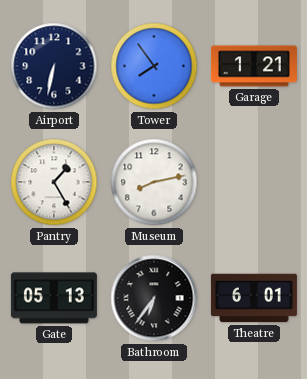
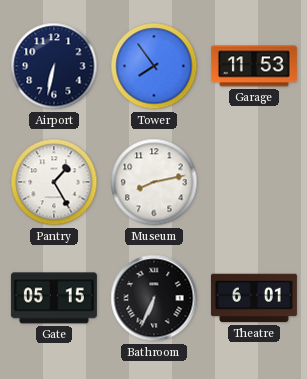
Garage: 1:21 -> 11:53 (254, 66)
Gate: 05:13 -> 05:15 (54, 298)
Bathroom: 6:36 -> 6:34 (154, 298)
